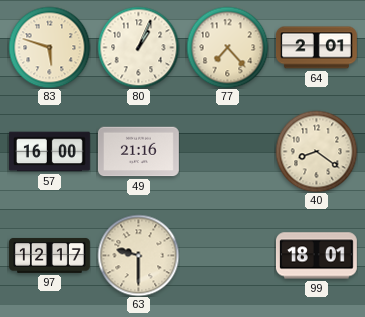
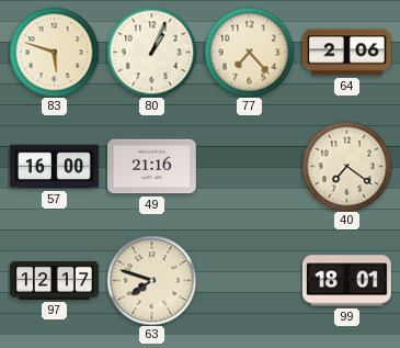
64: 2:01 -> 2:06 (346, 53)
40: 8:21 -> 7:21 (346, 166)
63: 9:30 -> 7:48 (151, 280)
